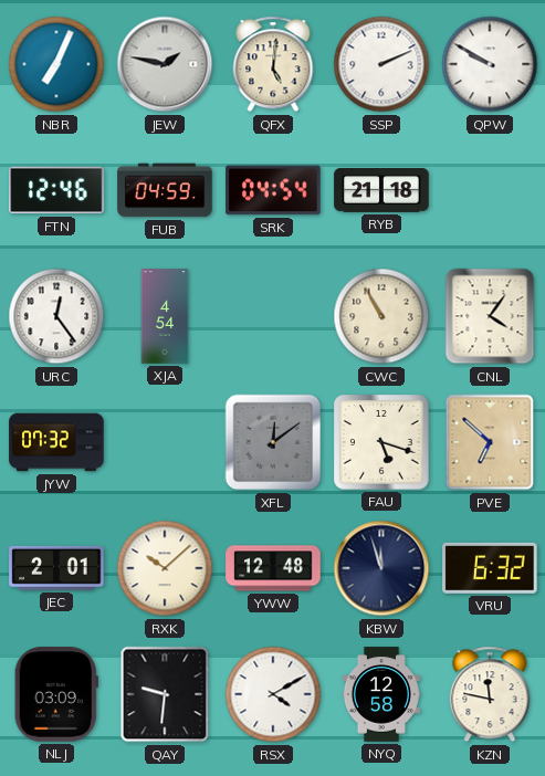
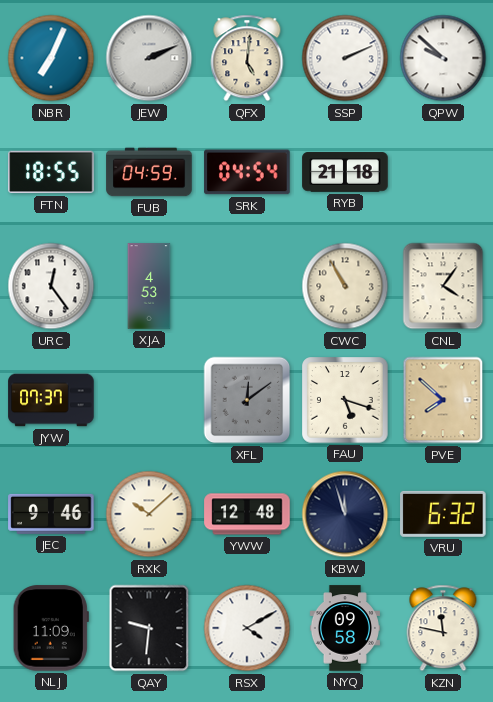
JEW: 1:47 -> 2:11 (149, 58)
QPW: 9:50 -> 9:52 (443, 58)
FTN: 12:46 -> 18:55 (51, 172)
XJA: 4:54 -> 4:53 (149, 286)
JYW: 07:32 -> 07:37 (51, 400)
PVE: 6:52 -> 7:52 (443, 400)
JEC: 2:01 -> 9:46 (51, 514)
NLJ: 03:09 -> 11:09 (51, 628)
NYQ: 12:58 -> 09:58 (345, 628)
